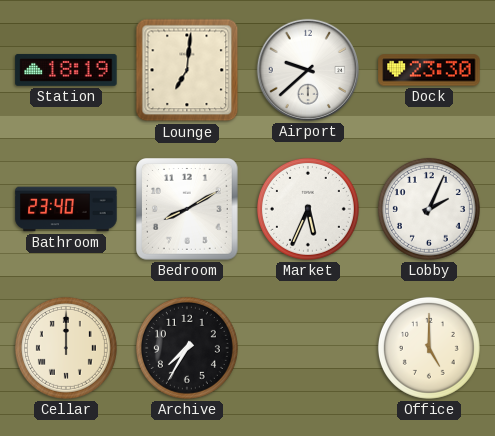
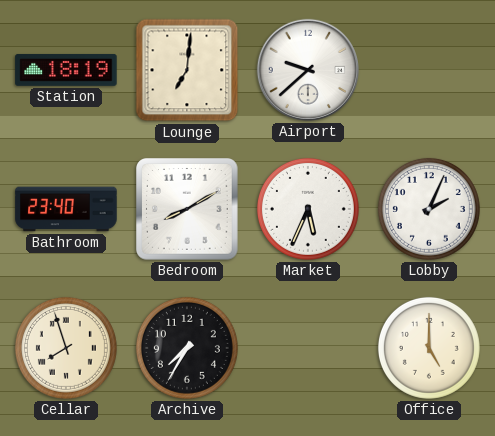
Dock: 23:30 -> none (429, 70)
Cellar: 12:00 -> 7:57 (66, 348)
